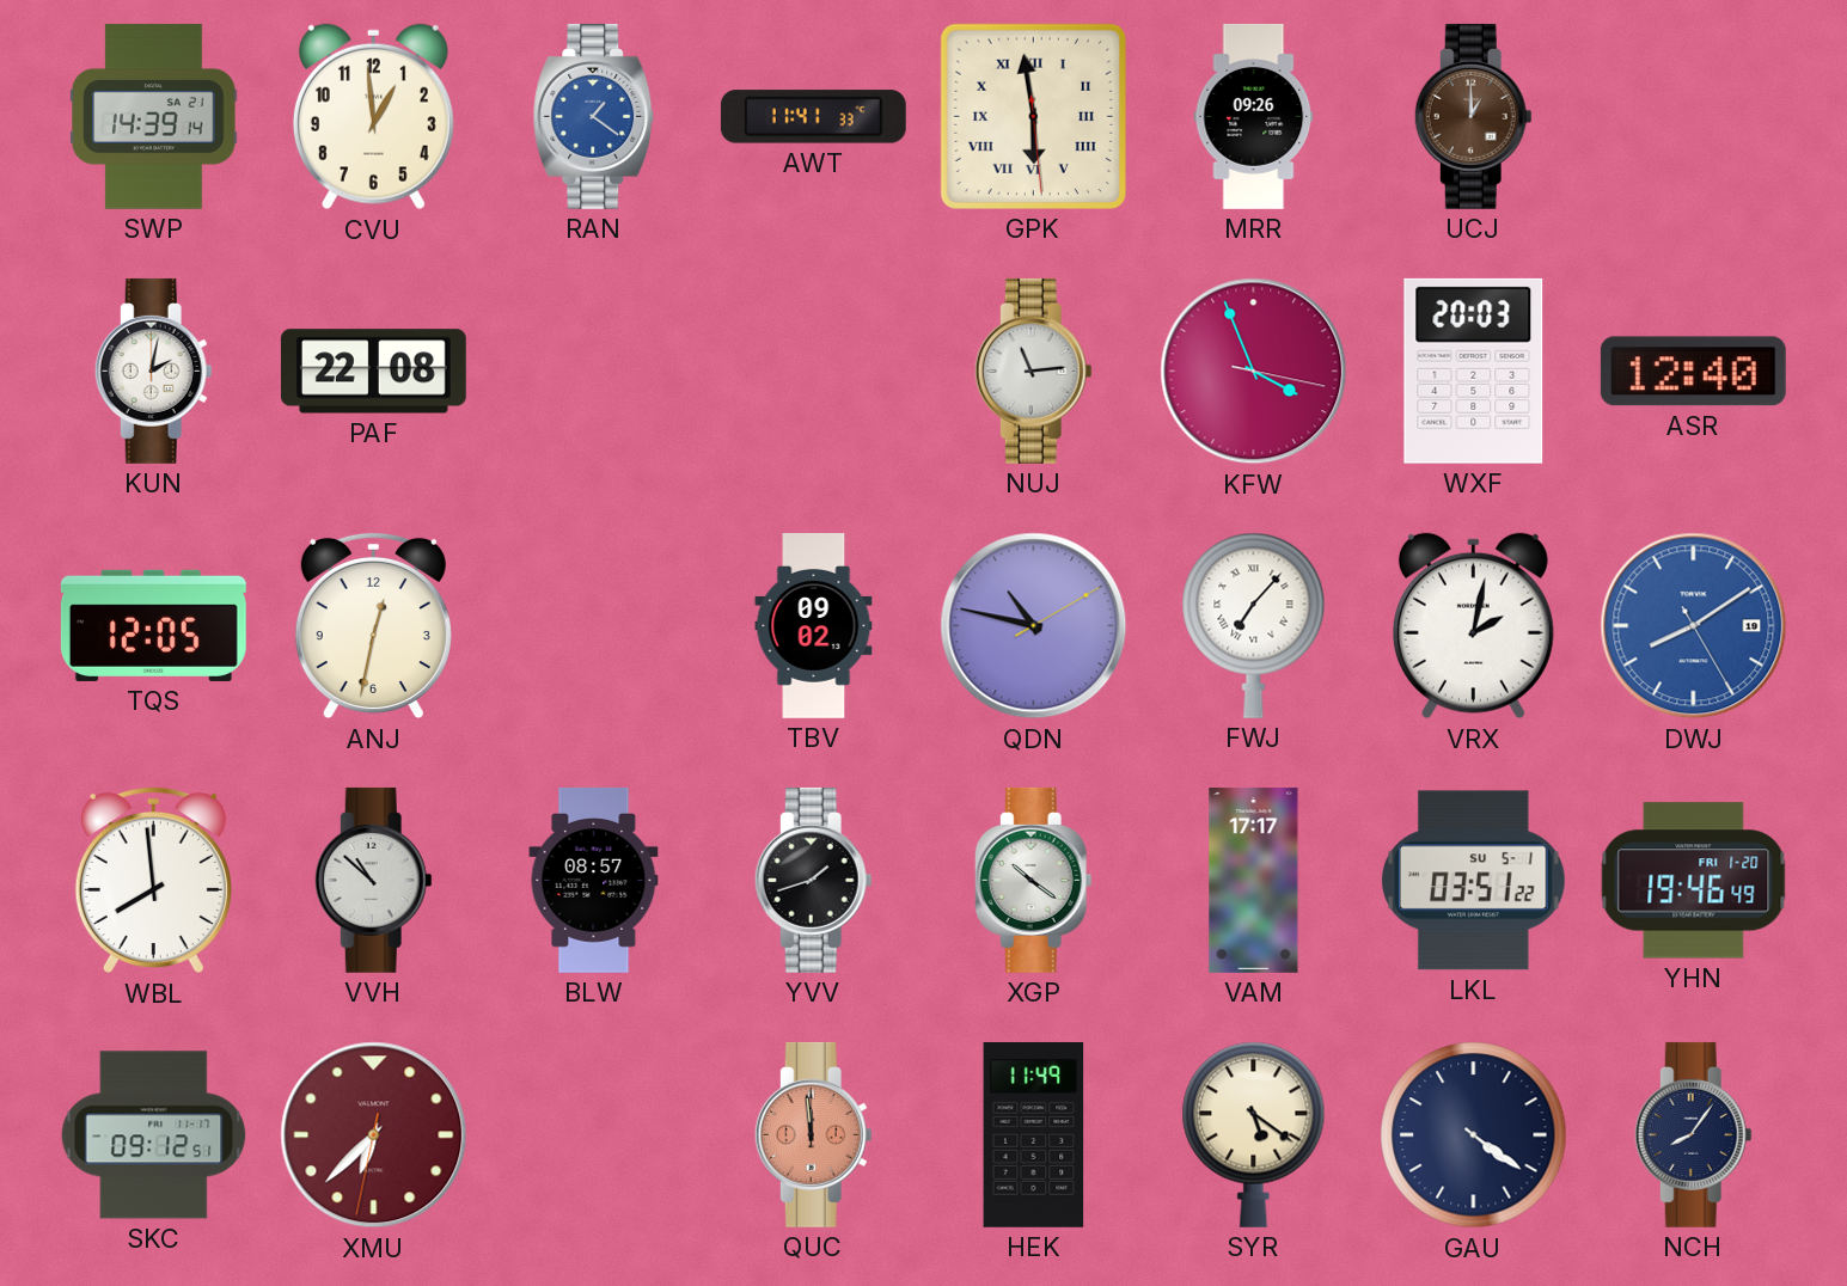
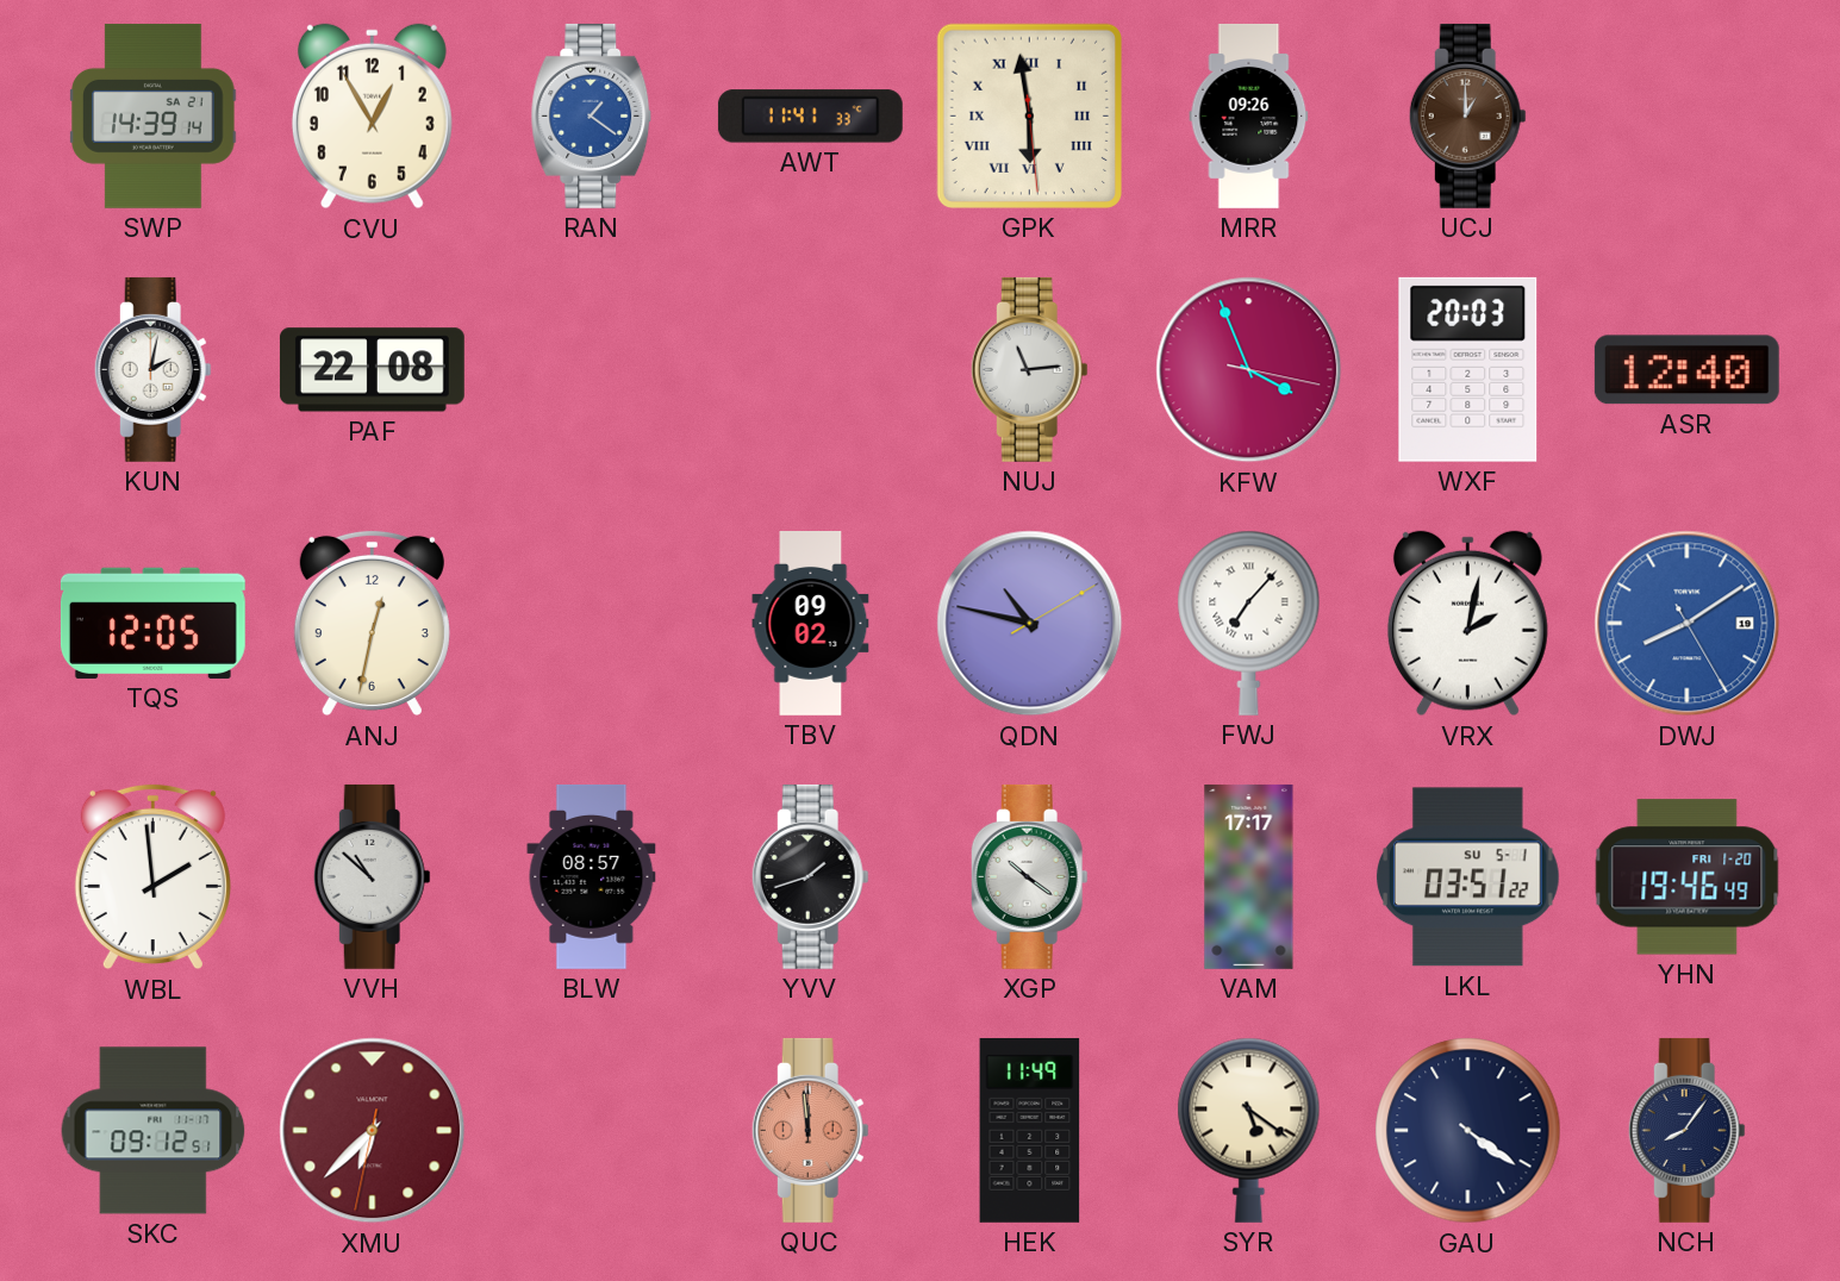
CVU: 12:59 -> 12:55 (372, 117)
WBL: 7:59 -> 1:59 (152, 877)
